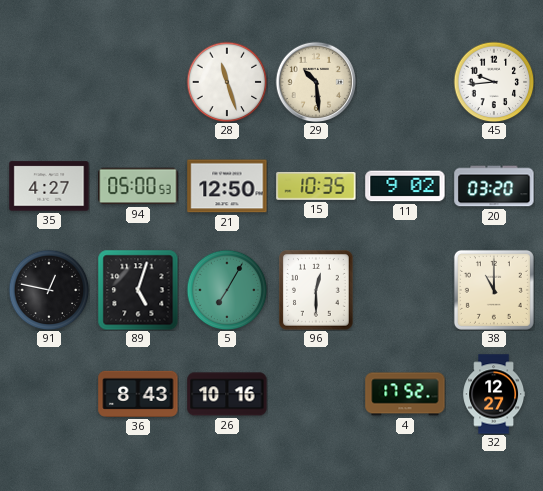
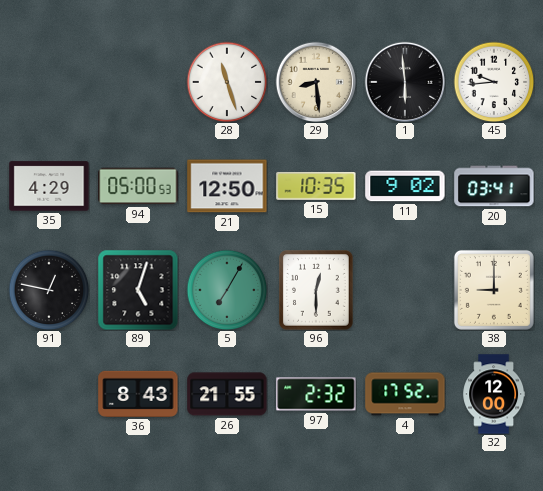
29: 10:29 -> 8:29 (315, 81)
1: none -> 5:59 (404, 81)
35: 4:27 -> 4:29 (49, 186)
20: 03:20 -> 03:41 (494, 186)
38: 11:00 -> 9:00 (494, 290)
26: 10:16 -> 21:55 (227, 394)
97: none -> 2:32 (316, 394)
32: 12:27 -> 12:00 (494, 394)
